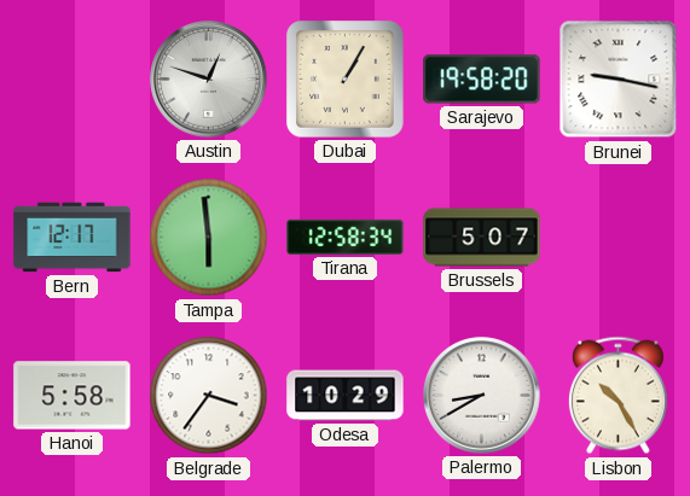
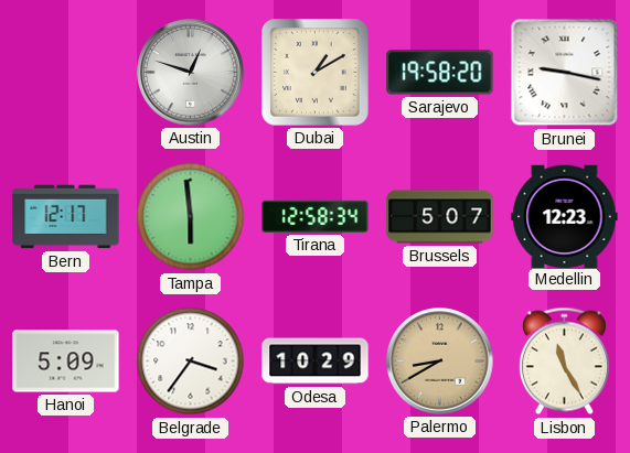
Dubai: 1:05 -> 1:10 (316, 73)
Medellin: none -> 12:23 (565, 216)
Hanoi: 5:58 -> 5:09 (66, 362)
Palermo dial: white -> champagne (440, 362)
Lisbon: 10:25 -> 11:25 (564, 362)
